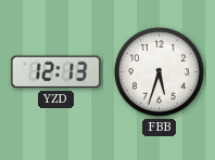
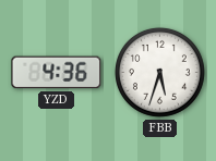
YZD: 12:13 -> 4:36 (57, 73)
